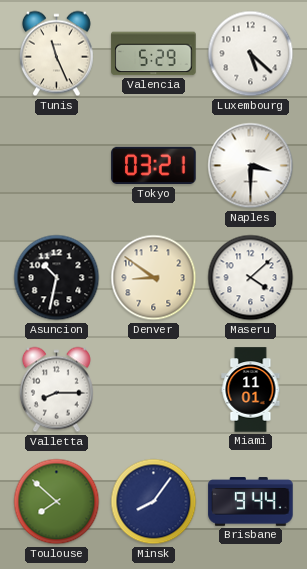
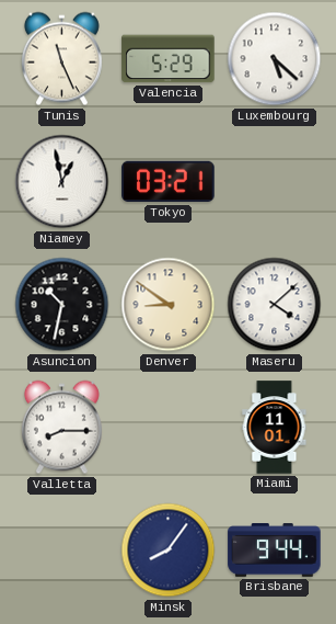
Niamey: none -> 12:58 (62, 182)
Naples: 3:30 -> none (251, 166)
Toulouse: 7:52 -> none (57, 502)
